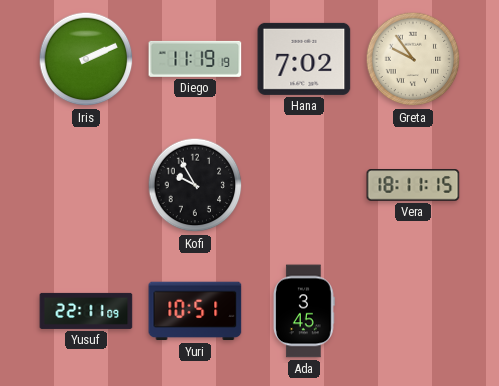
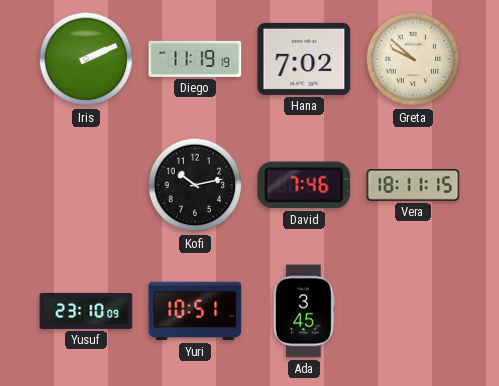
Greta: 9:54 -> 9:52 (413, 59)
Kofi: 9:55 -> 10:13 (195, 185)
David: none -> 7:46 (304, 185)
Yusuf: 22:11 -> 23:10 (86, 311)
